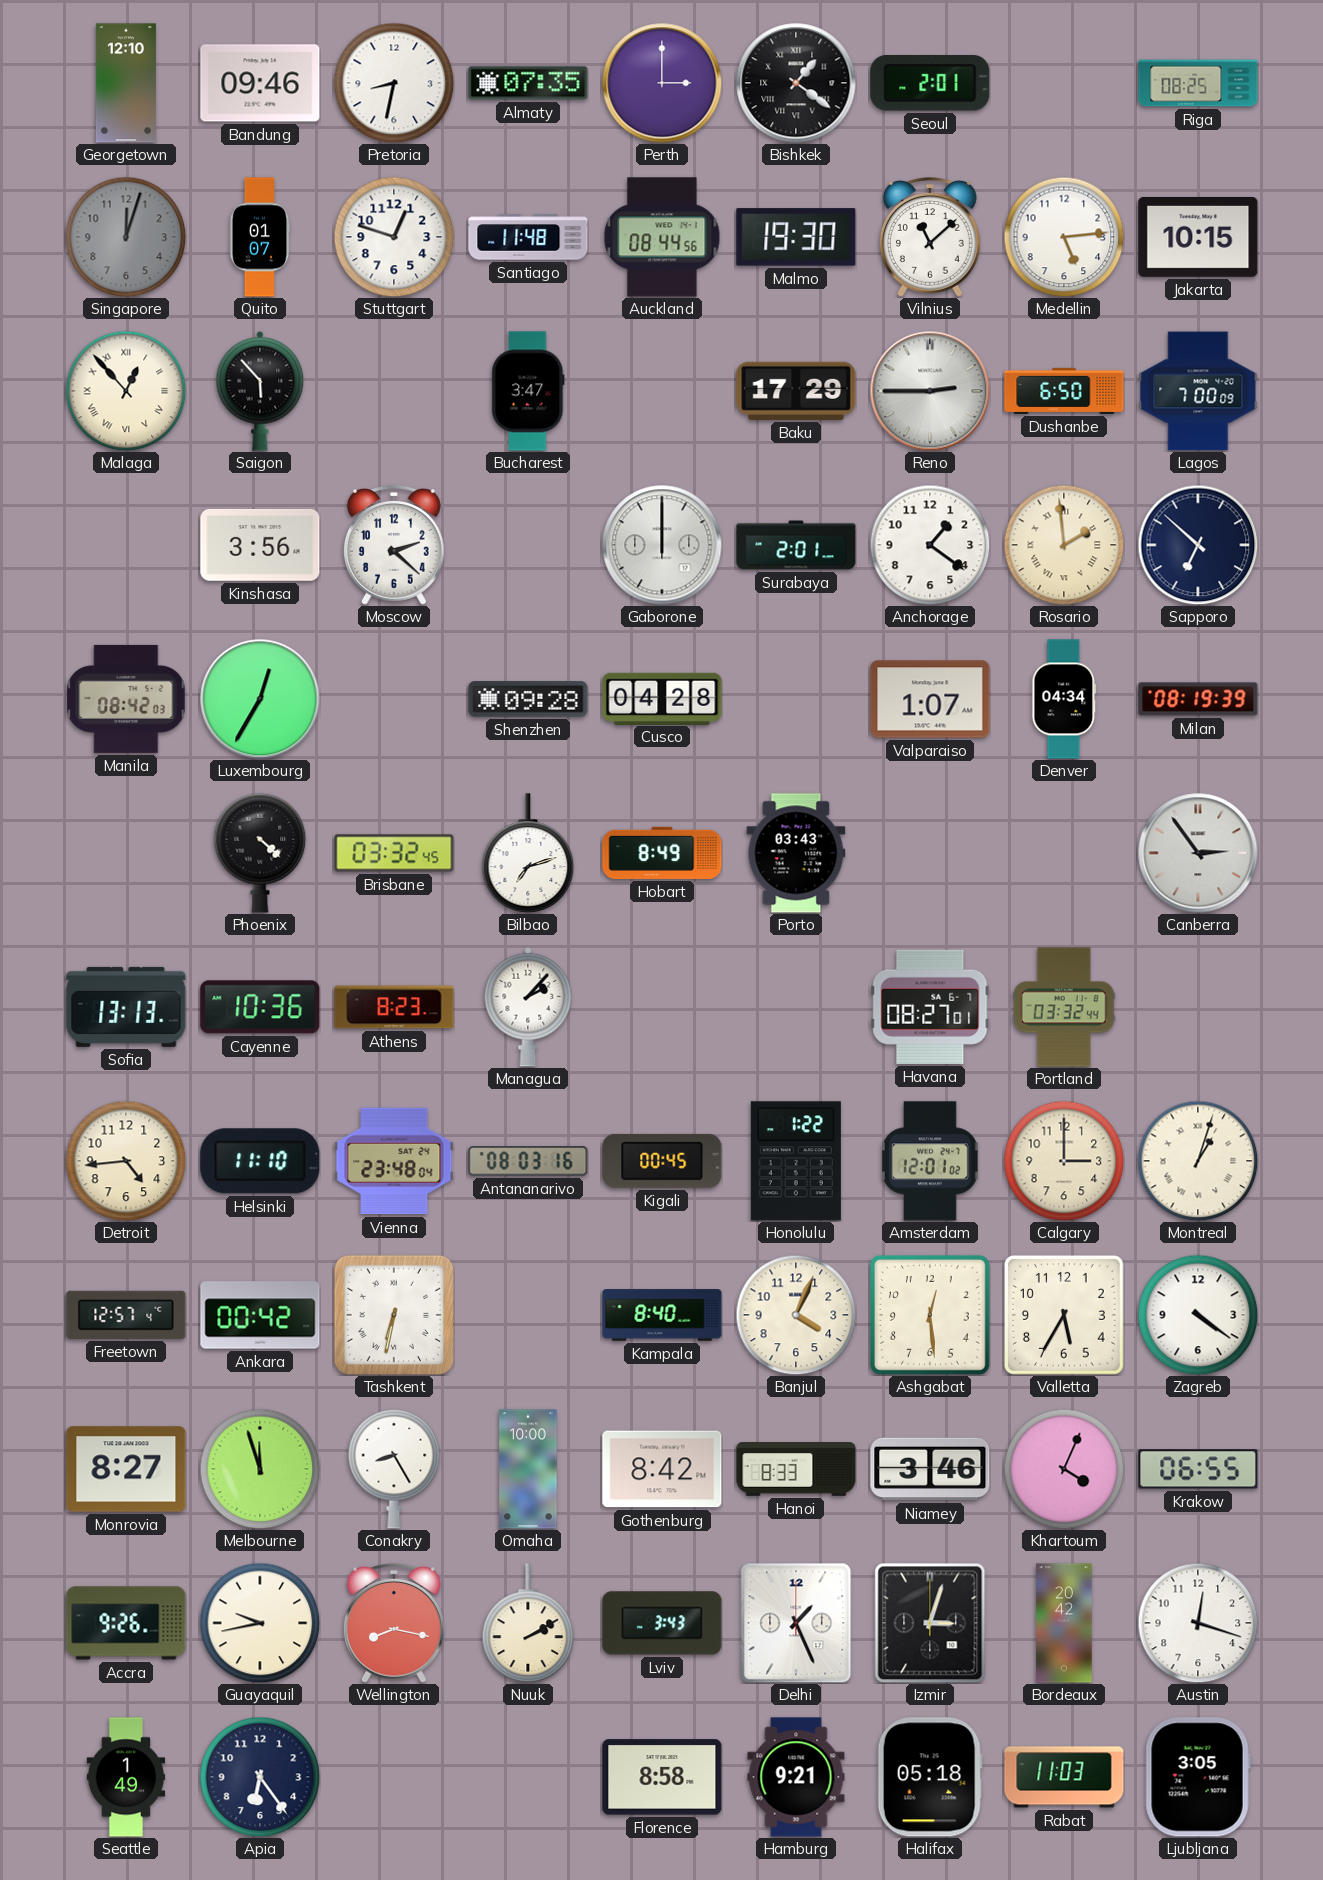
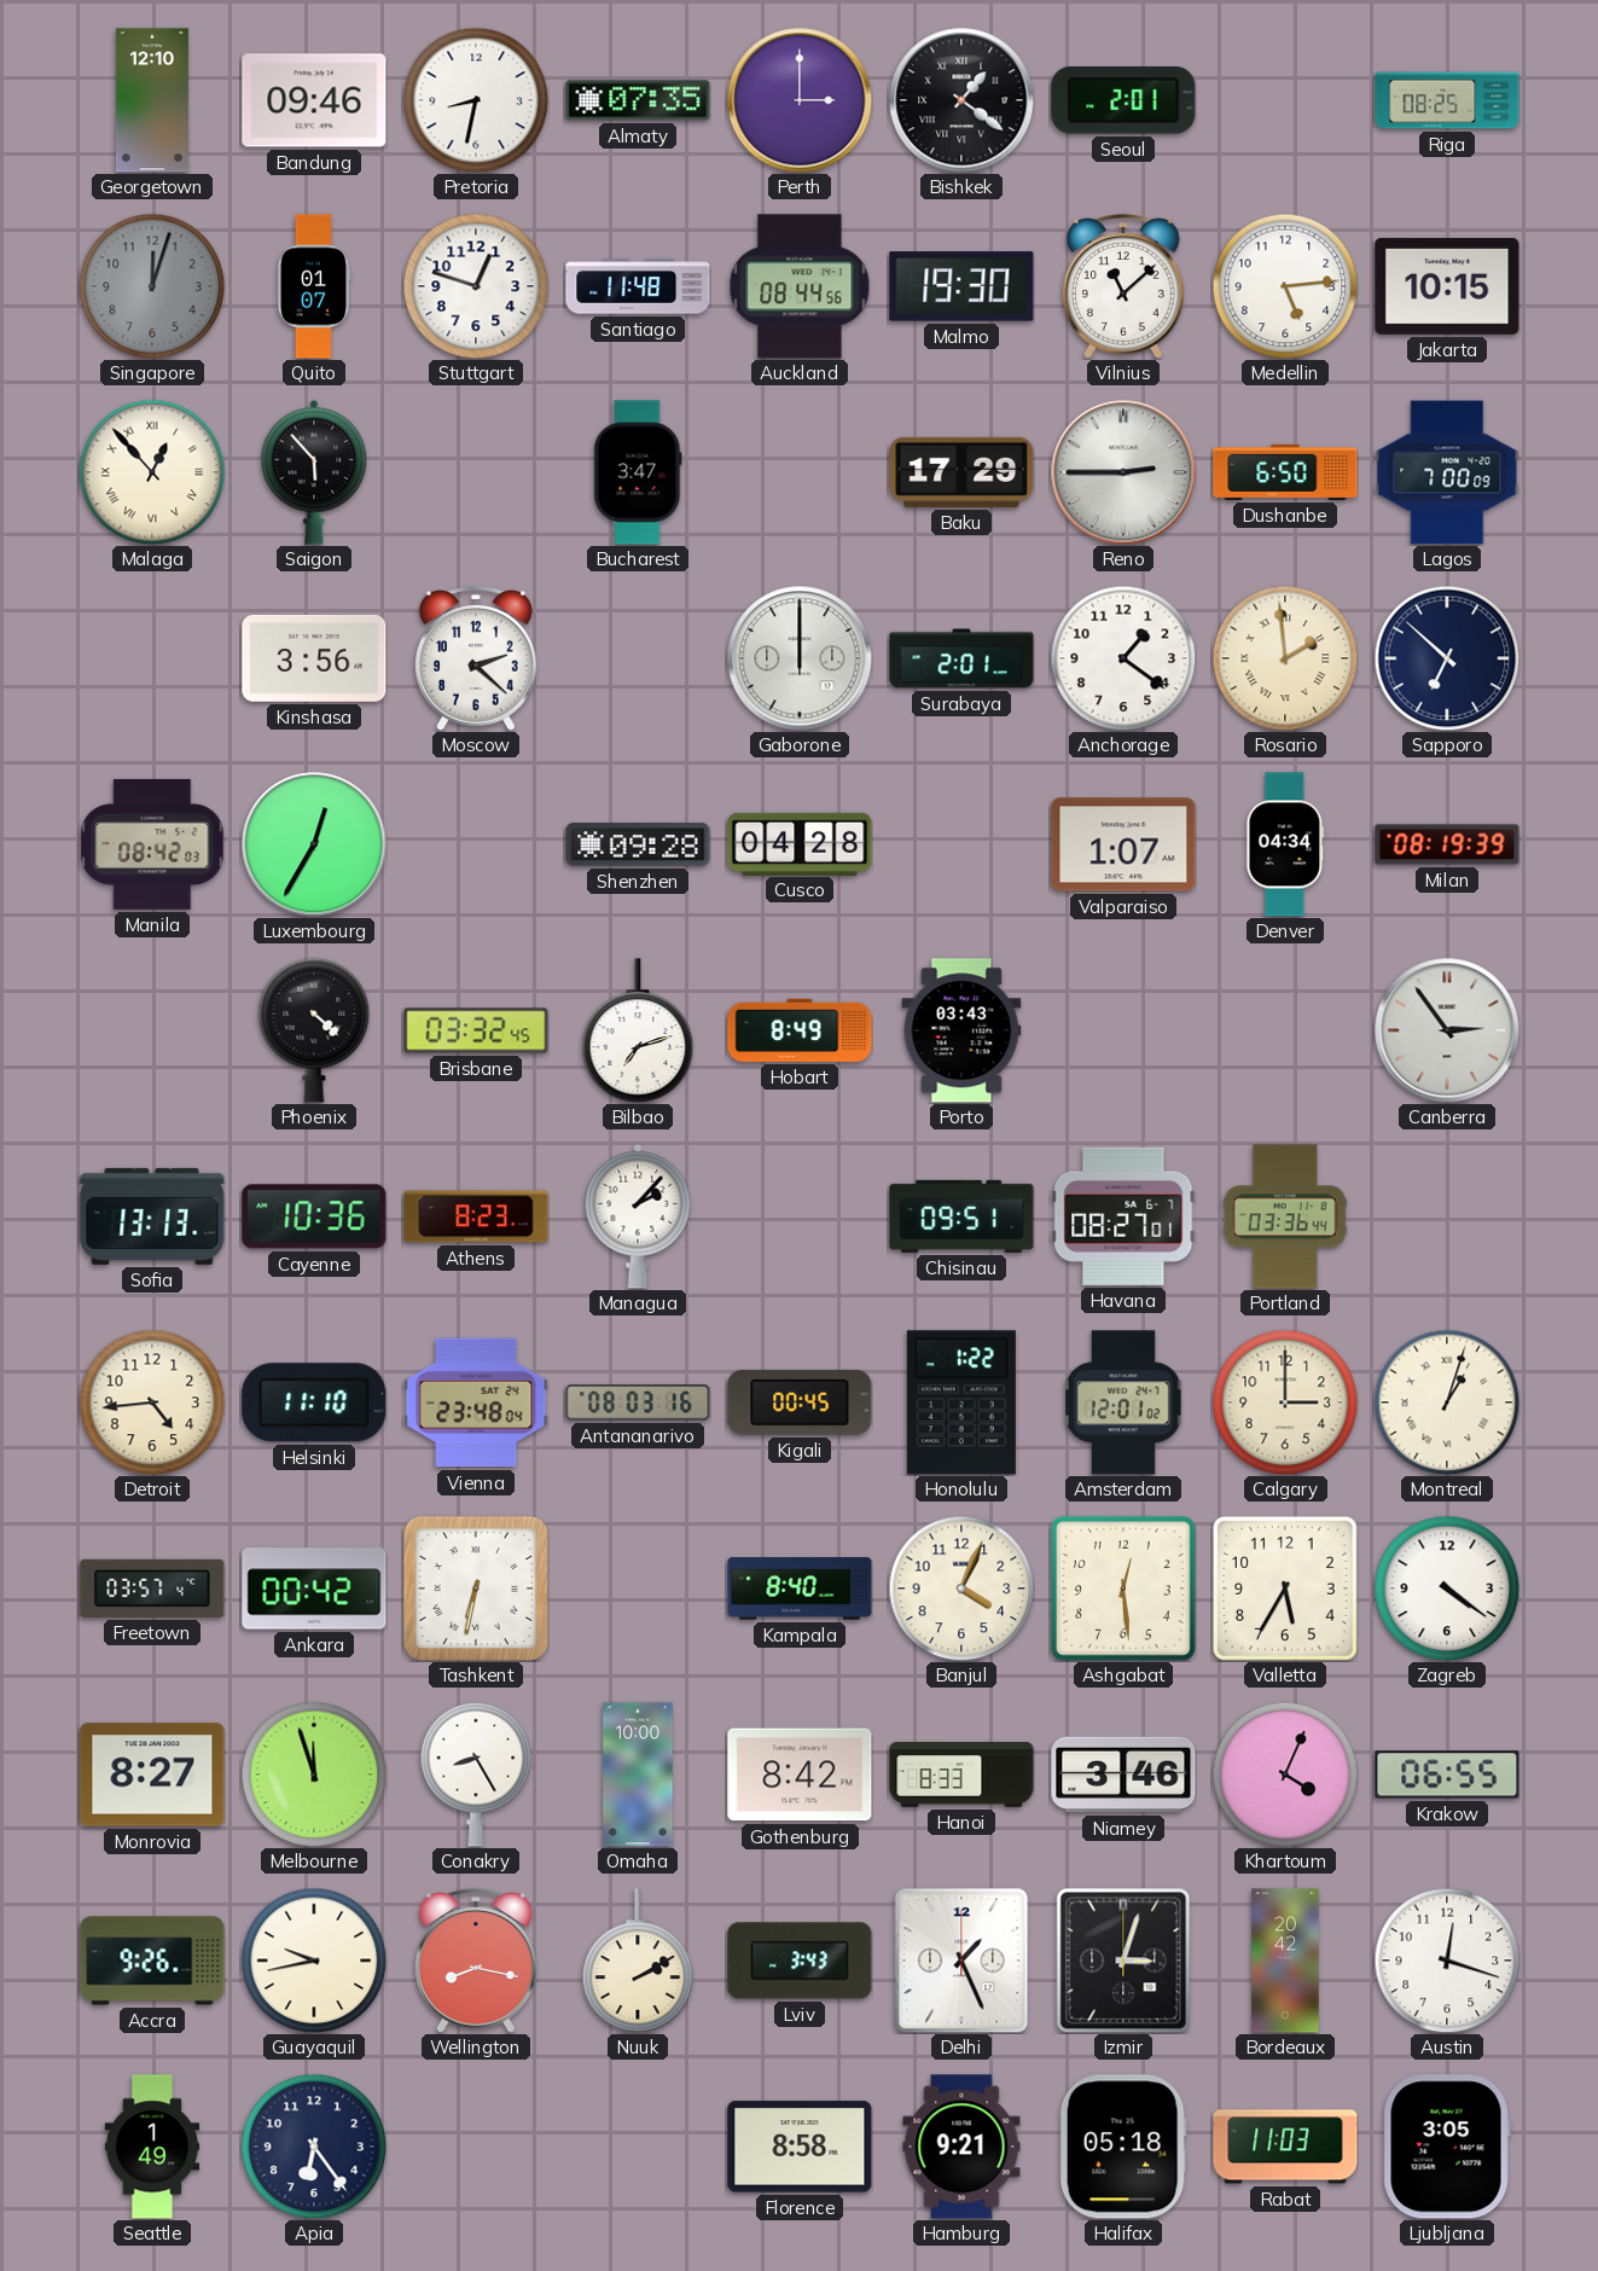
Chisinau: none -> 09:51 (961, 1216)
Portland: 03:32 -> 03:36 (1285, 1216)
Freetown: 12:57 -> 03:57 (152, 1588)
